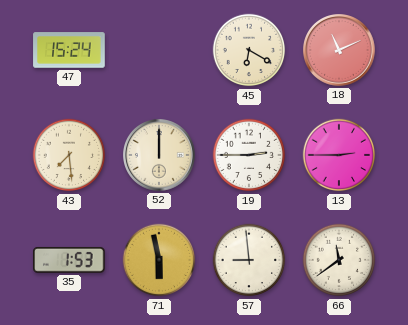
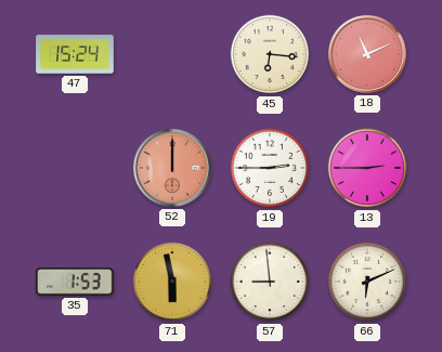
45: 6:20 -> 6:16 (270, 54)
43: 7:29 -> none (69, 155)
52 dial: cream -> salmon (173, 169)
66: 11:39 -> 6:11 (367, 282)
